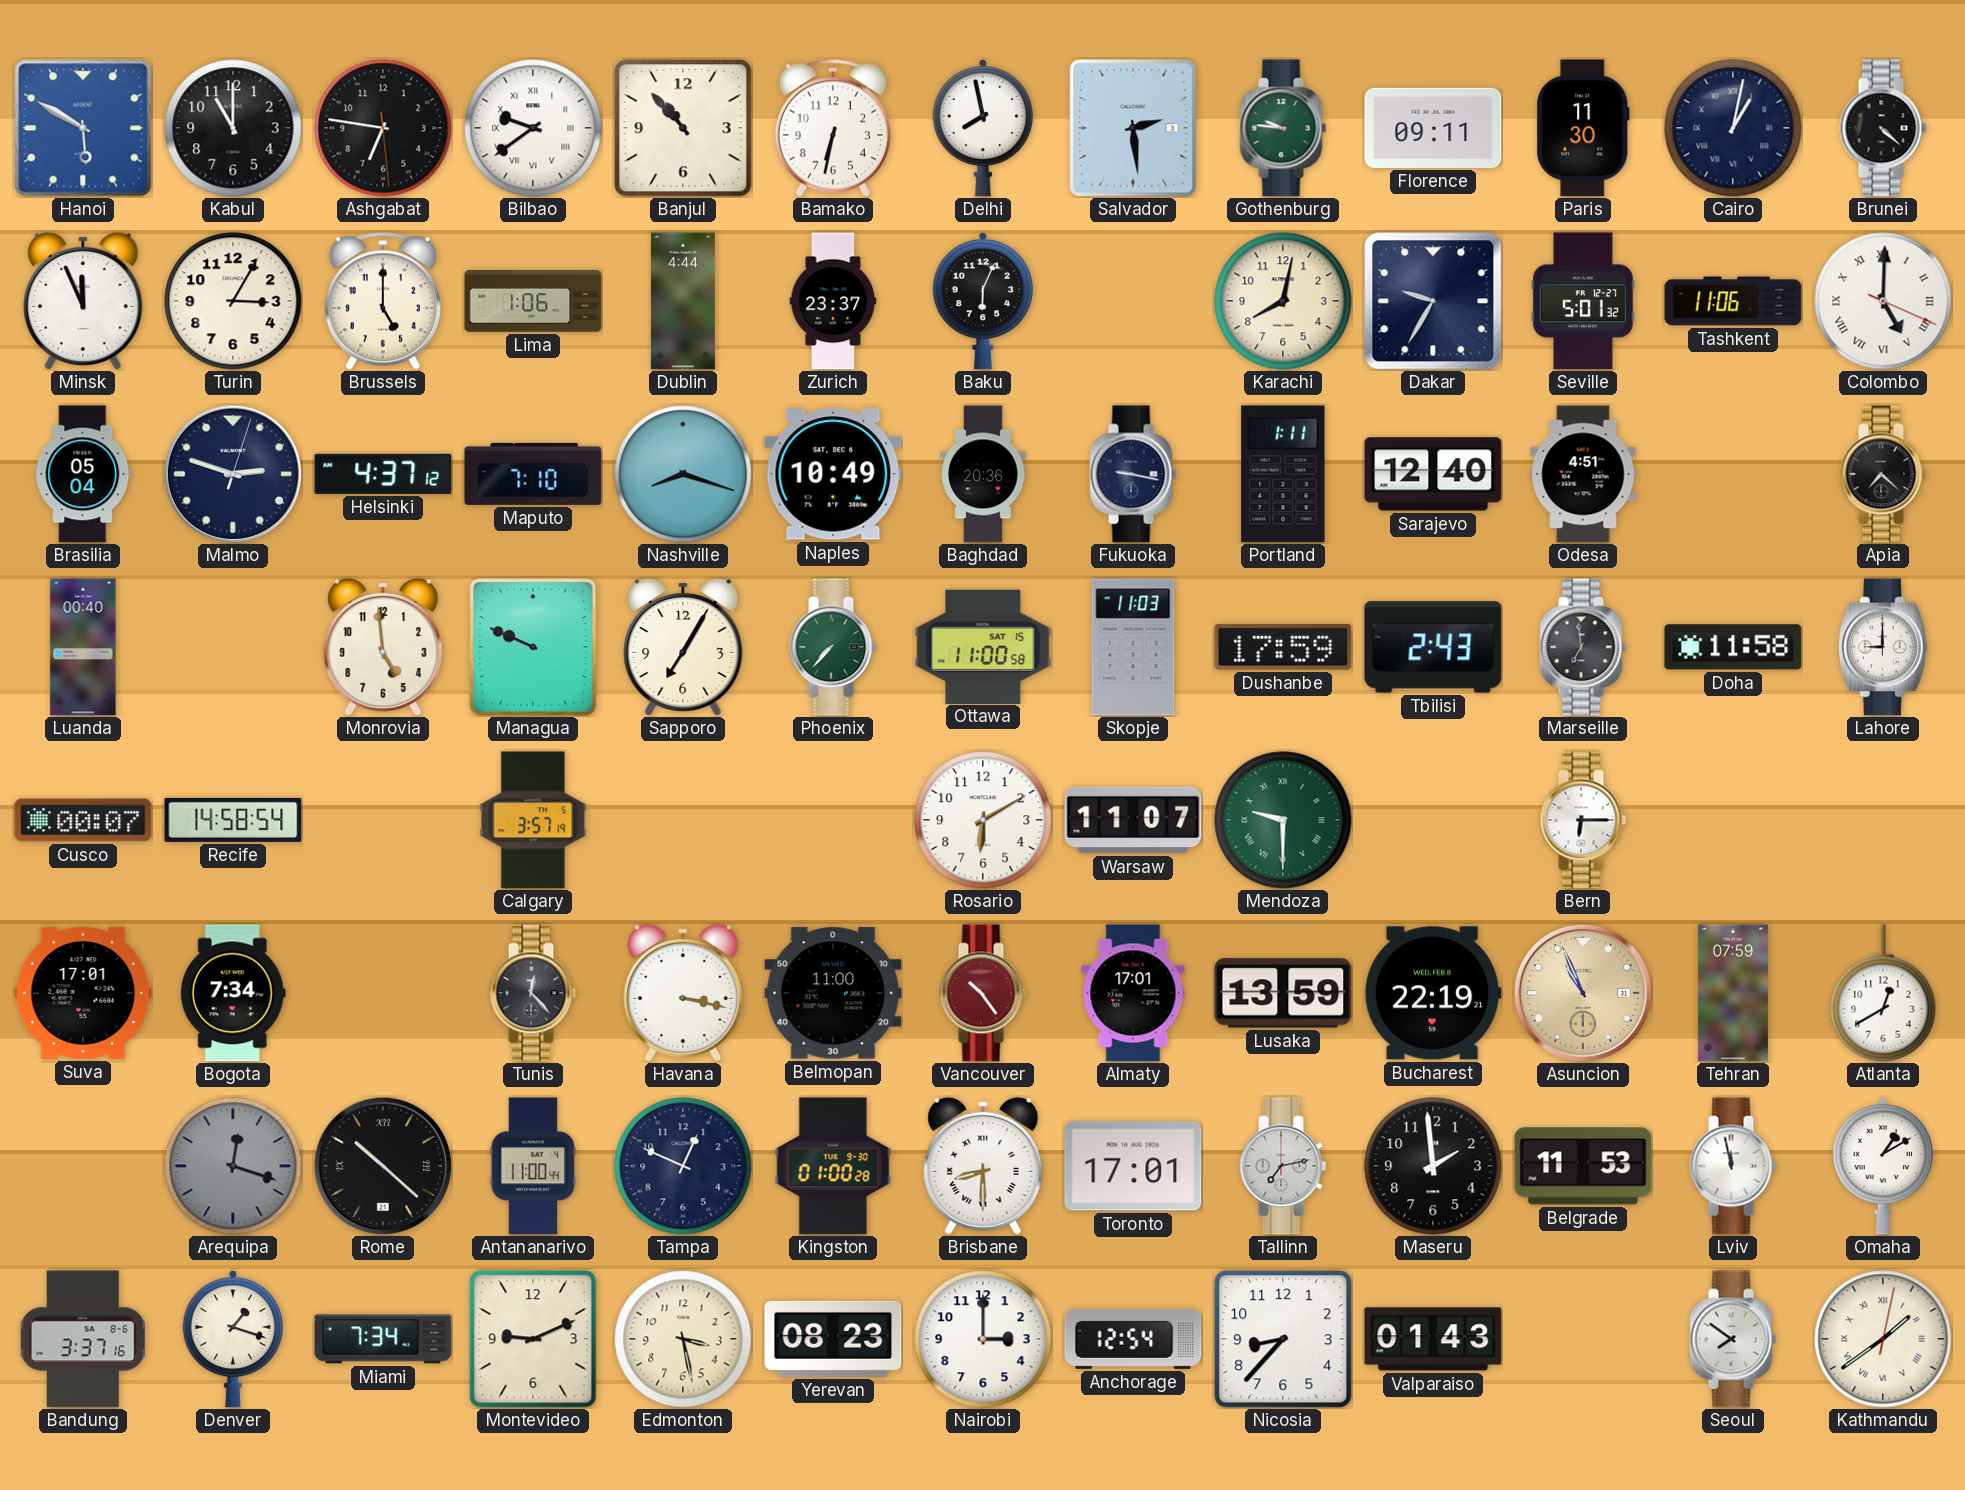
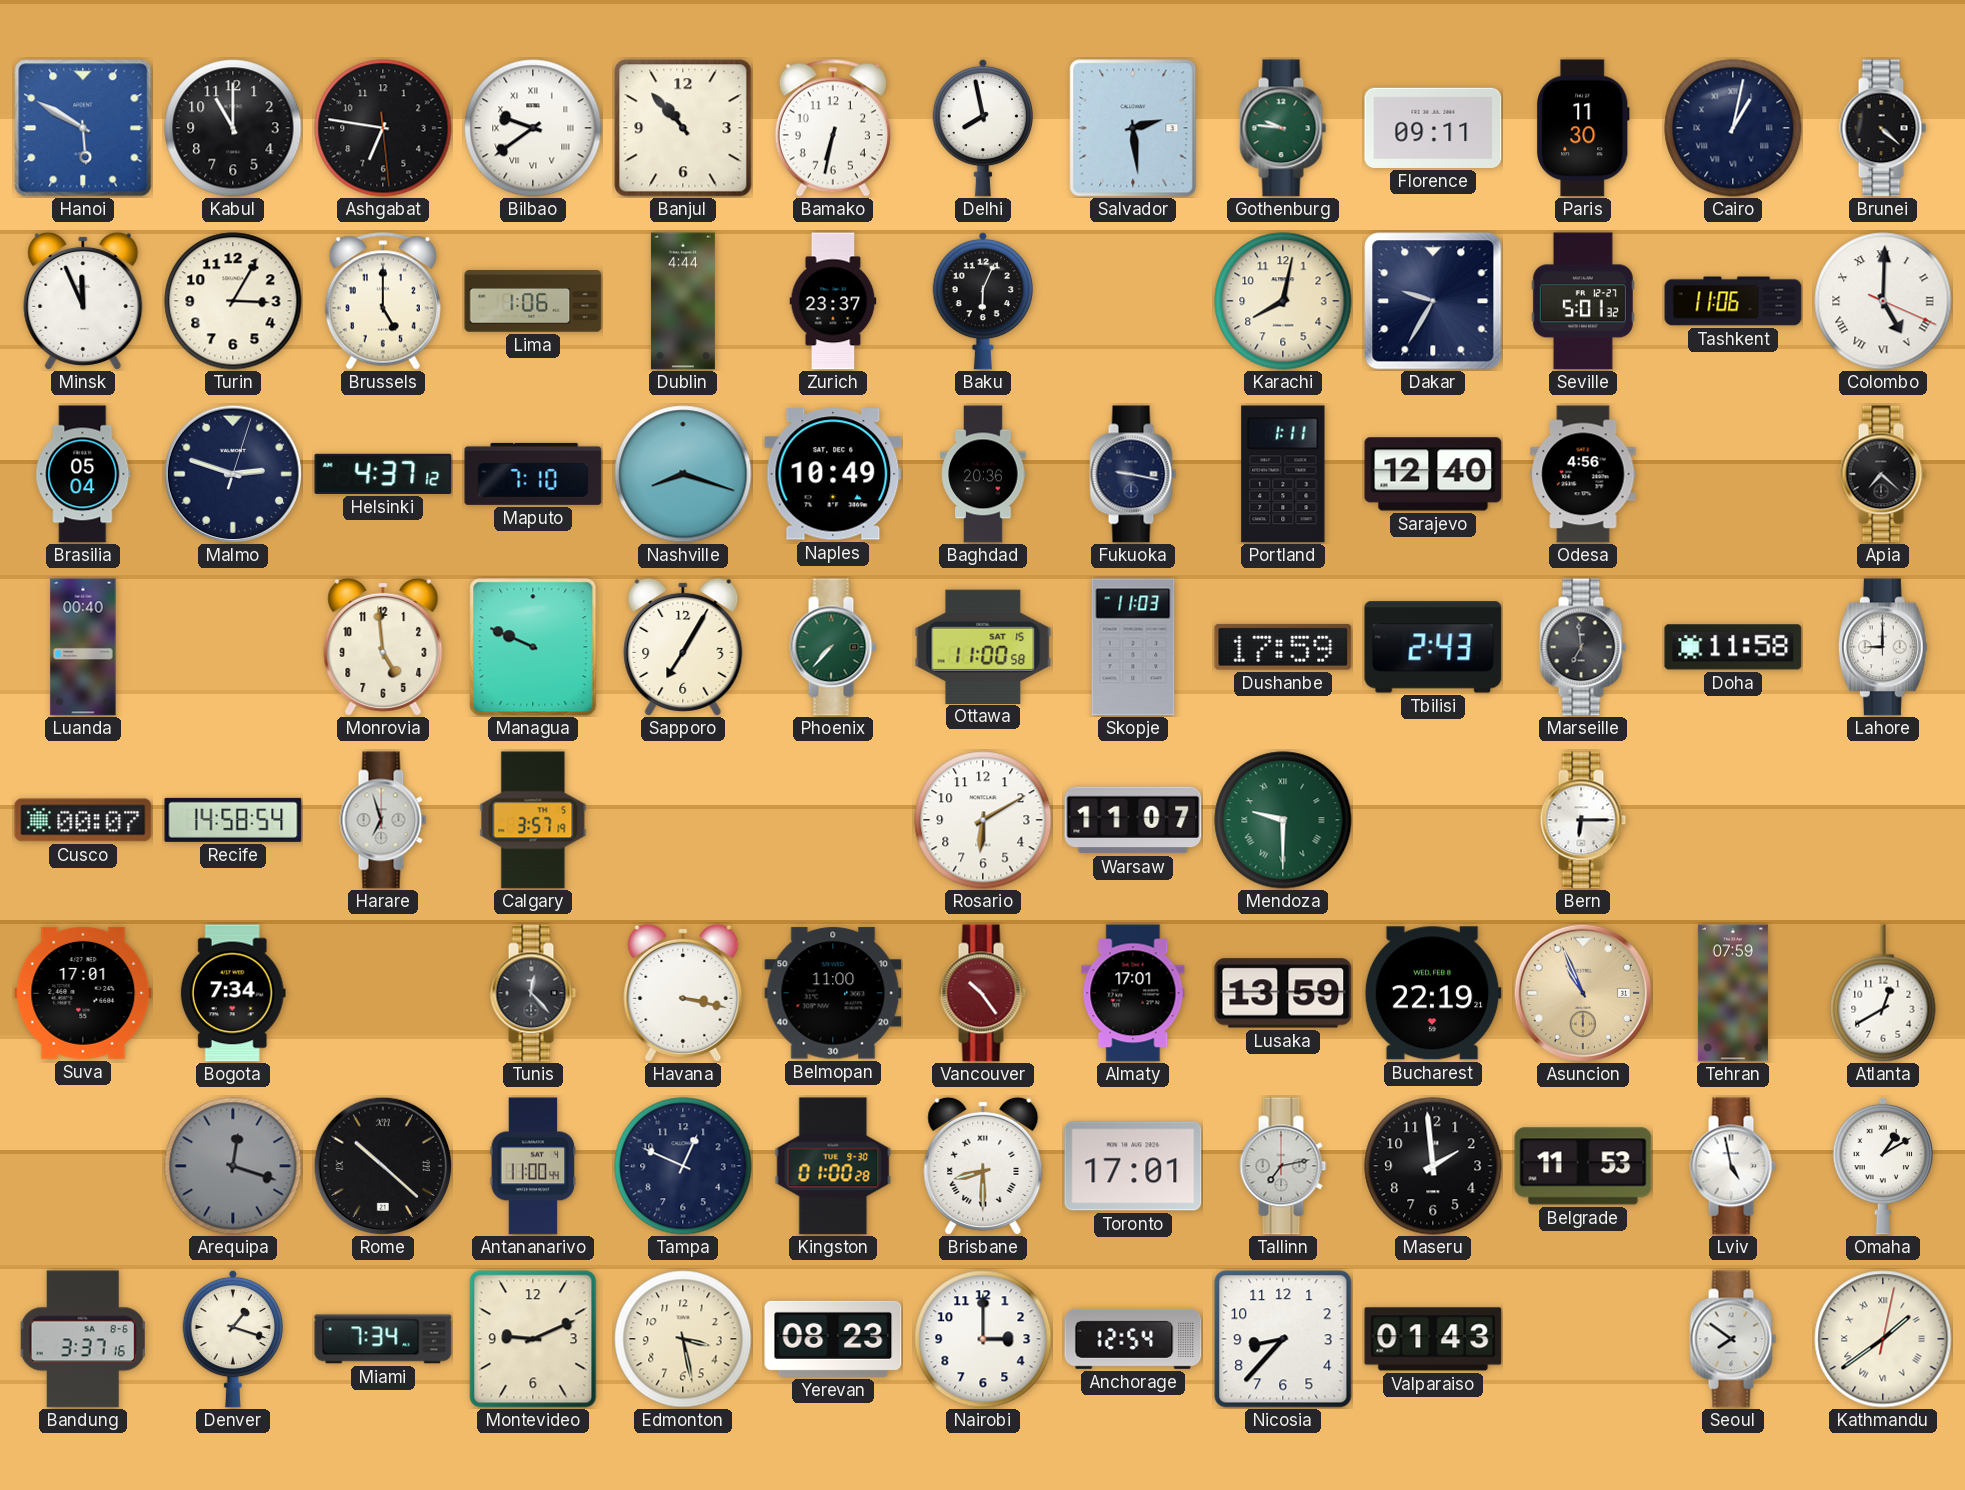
Odesa: 4:51 -> 4:56 (1583, 474)
Harare: none -> 6:57 (383, 820)
Lviv: 11:58 -> 4:58 (1733, 1166)
